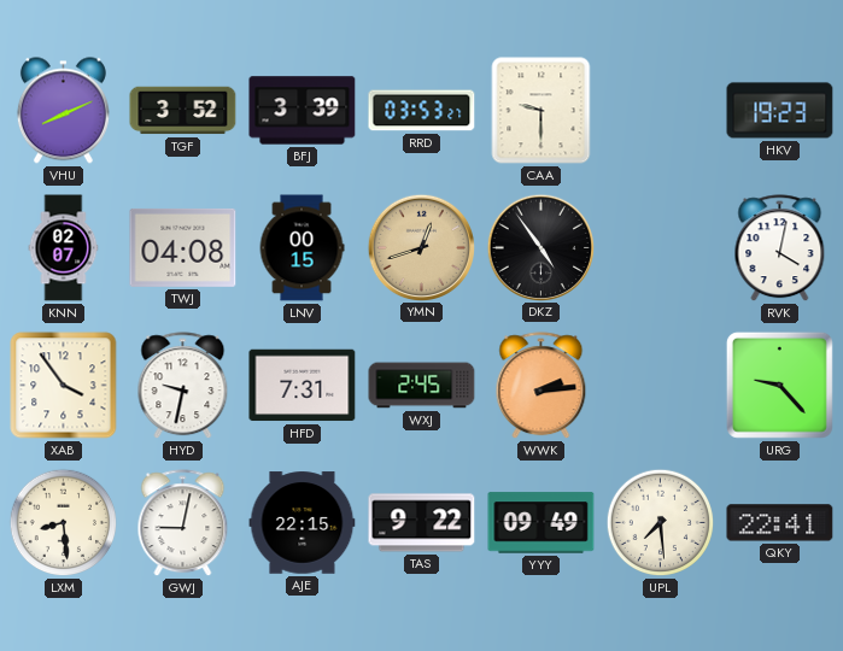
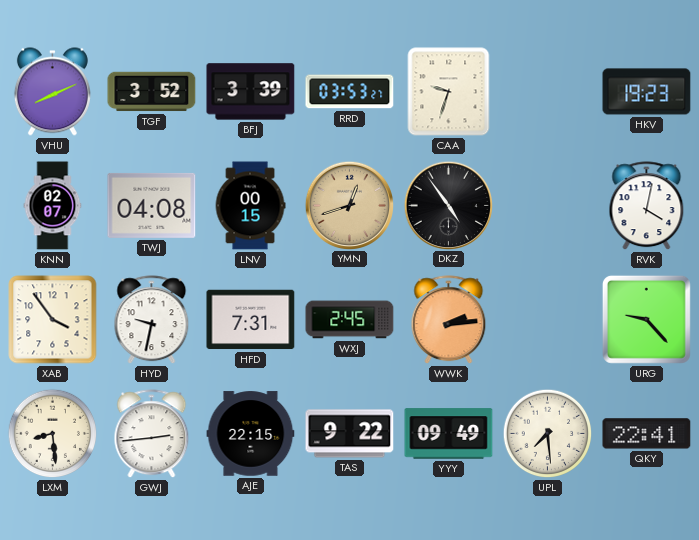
CAA: 9:30 -> 9:33 (449, 92)
GWJ: 9:02 -> 2:44 (152, 434)
